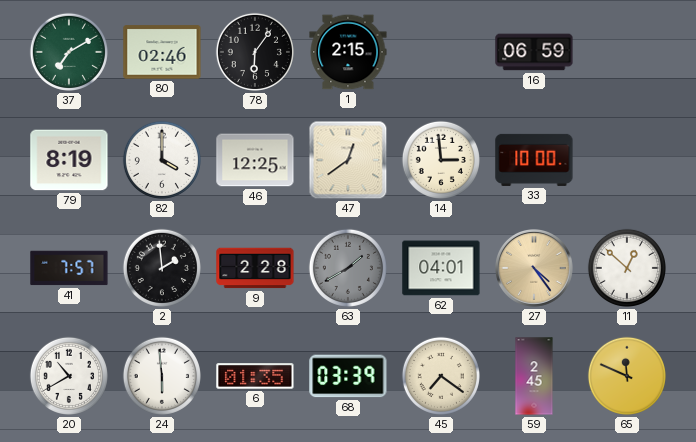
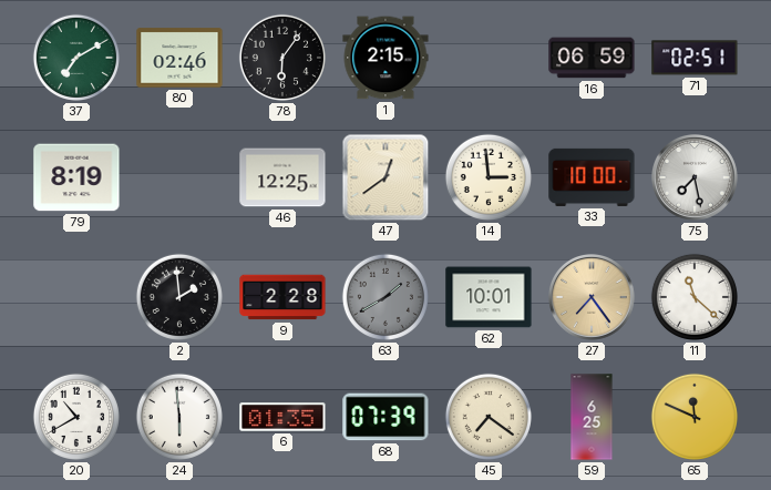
71: none -> 02:51 (695, 58)
82: 4:00 -> none (162, 160)
75: none -> 7:28 (696, 178)
41: 7:57 -> none (69, 268)
62: 04:01 -> 10:01 (489, 297)
27: 4:24 -> 7:24 (593, 298)
11: 12:52 -> 11:22 (695, 297)
68: 03:39 -> 07:39 (385, 417)
59: 2:45 -> 6:25 (592, 417)
